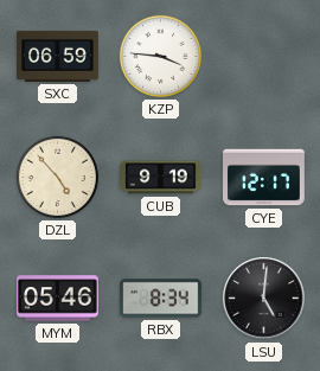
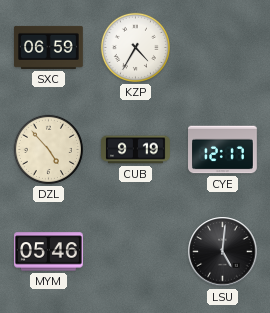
KZP: 3:46 -> 4:35 (135, 47)
RBX: 8:34 -> none (161, 299)
